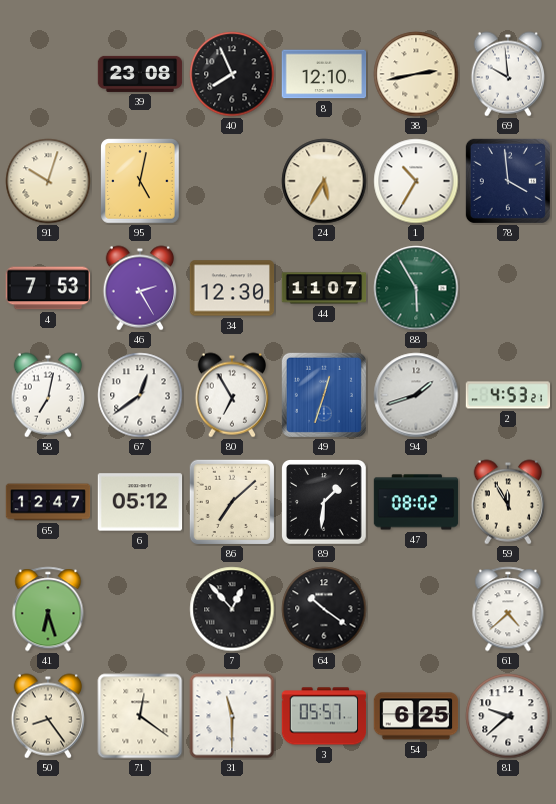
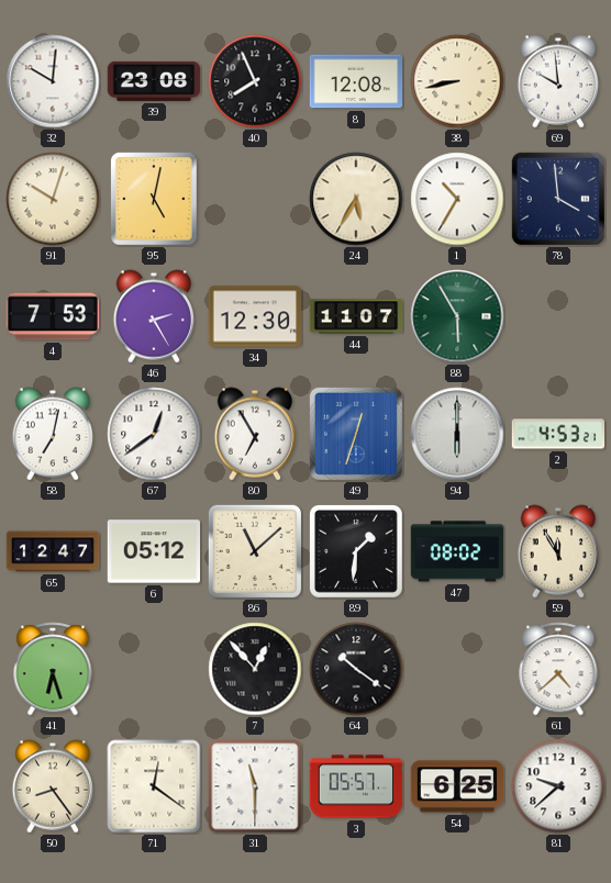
32: none -> 10:01 (53, 81)
8: 12:10 -> 12:08 (356, 81)
38: 2:43 -> 8:43 (457, 81)
94: 1:42 -> 6:00 (457, 434)
86: 7:08 -> 11:08 (255, 551)
